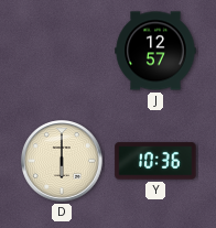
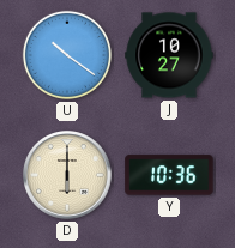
U: none -> 10:21 (67, 55)
J: 12:57 -> 10:27 (169, 55)
